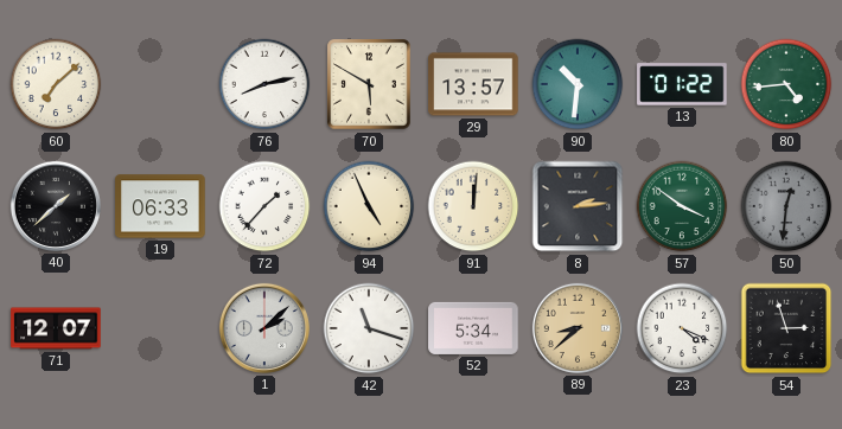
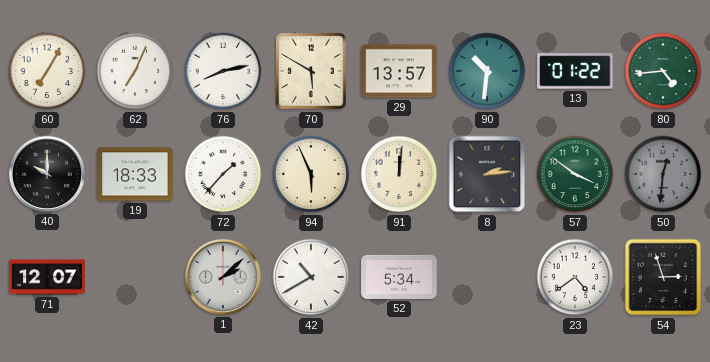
60: 7:08 -> 7:05 (47, 71)
62: none -> 7:04 (135, 71)
40: 1:38 -> 10:00 (47, 174)
19: 06:33 -> 18:33 (135, 174)
94: 4:56 -> 5:56 (311, 174)
42: 11:18 -> 10:40 (311, 277)
89: 8:38 -> none (578, 328)
23: 4:19 -> 4:39 (575, 277)
